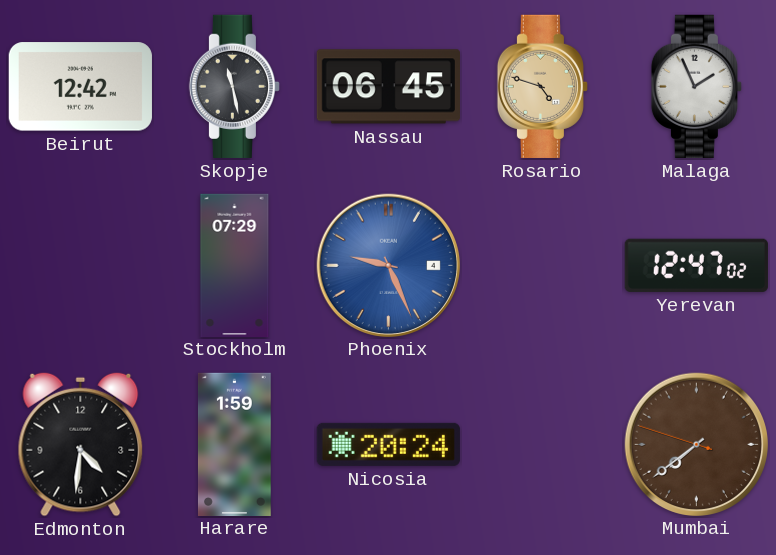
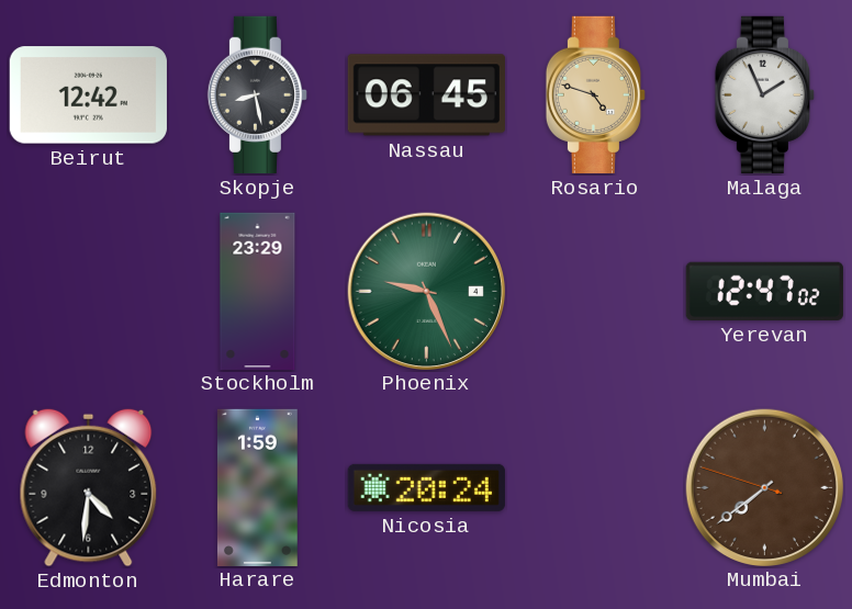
Skopje: 11:28 -> 8:28 (257, 94)
Stockholm: 07:29 -> 23:29 (258, 291)
Phoenix dial: blue -> green (426, 291)
